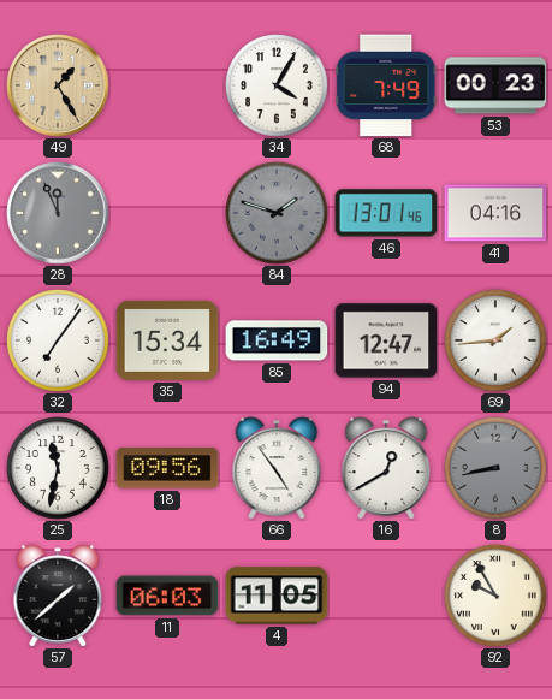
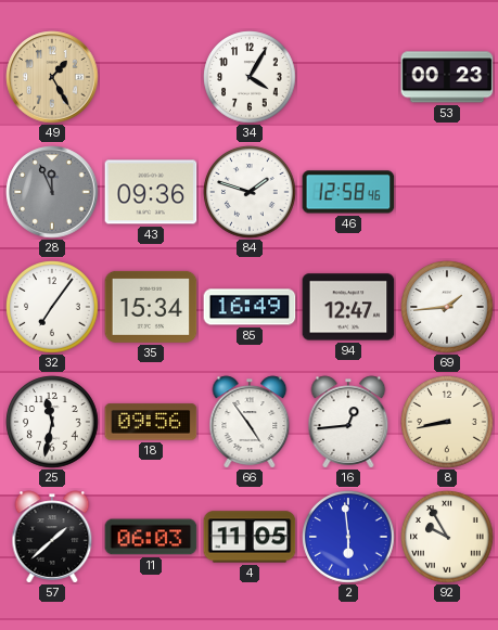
68: 7:49 -> none (386, 85)
43: none -> 09:36 (151, 192)
84 dial: grey -> white (250, 192)
46: 13:01 -> 12:58 (348, 192)
41: 04:16 -> none (495, 213)
16: 12:40 -> 12:44 (348, 422)
8 dial: grey -> cream (447, 422)
2: none -> 5:59 (348, 537)
